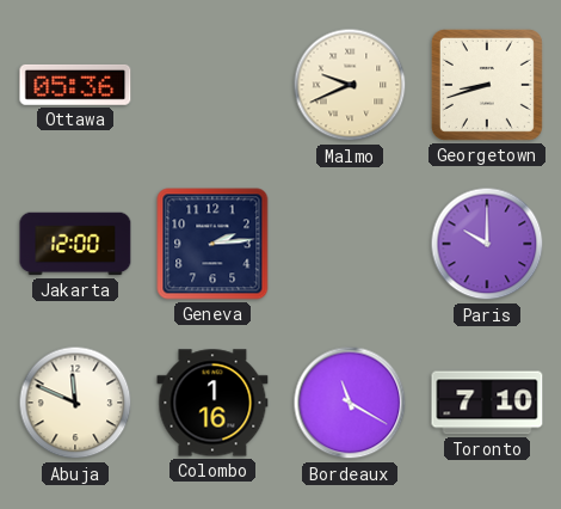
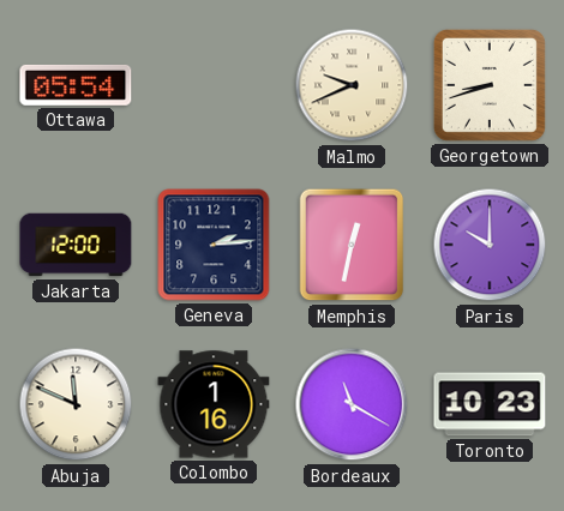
Ottawa: 05:36 -> 05:54 (76, 85)
Memphis: none -> 12:32 (352, 245)
Toronto: 7:10 -> 10:23 (490, 404)
